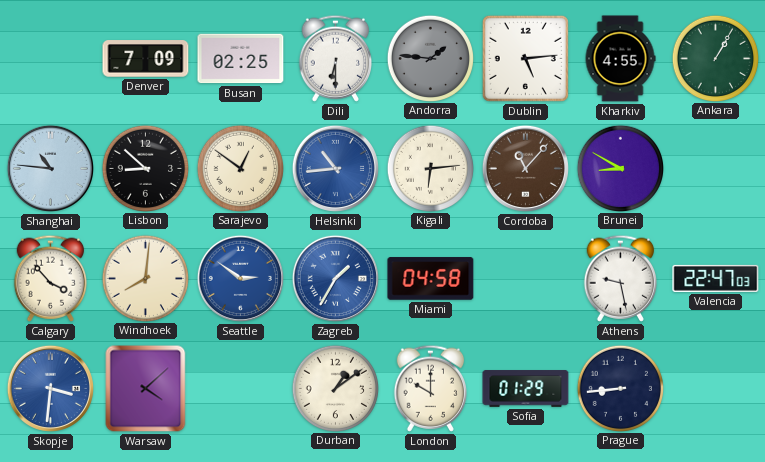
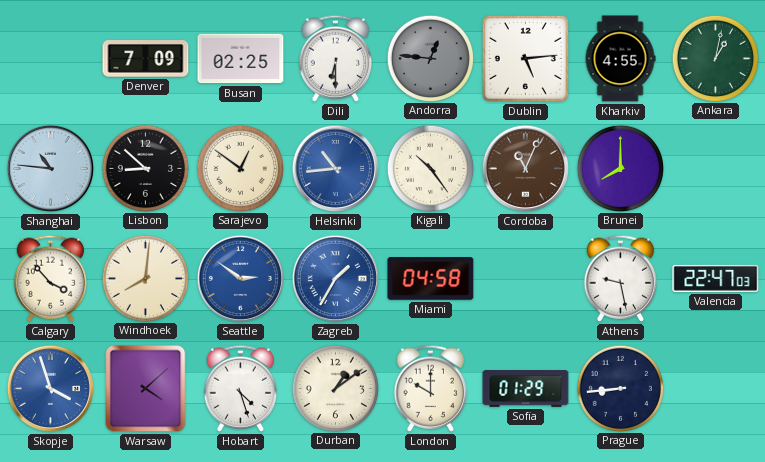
Andorra: 1:46 -> 12:46 (430, 58)
Ankara: 1:05 -> 1:02 (715, 58)
Kigali: 6:14 -> 10:24 (430, 168)
Cordoba: 11:07 -> 11:04 (525, 168)
Brunei: 8:50 -> 8:00 (620, 168)
Skopje: 3:31 -> 3:57 (50, 388)
Hobart: none -> 4:27 (240, 388)
